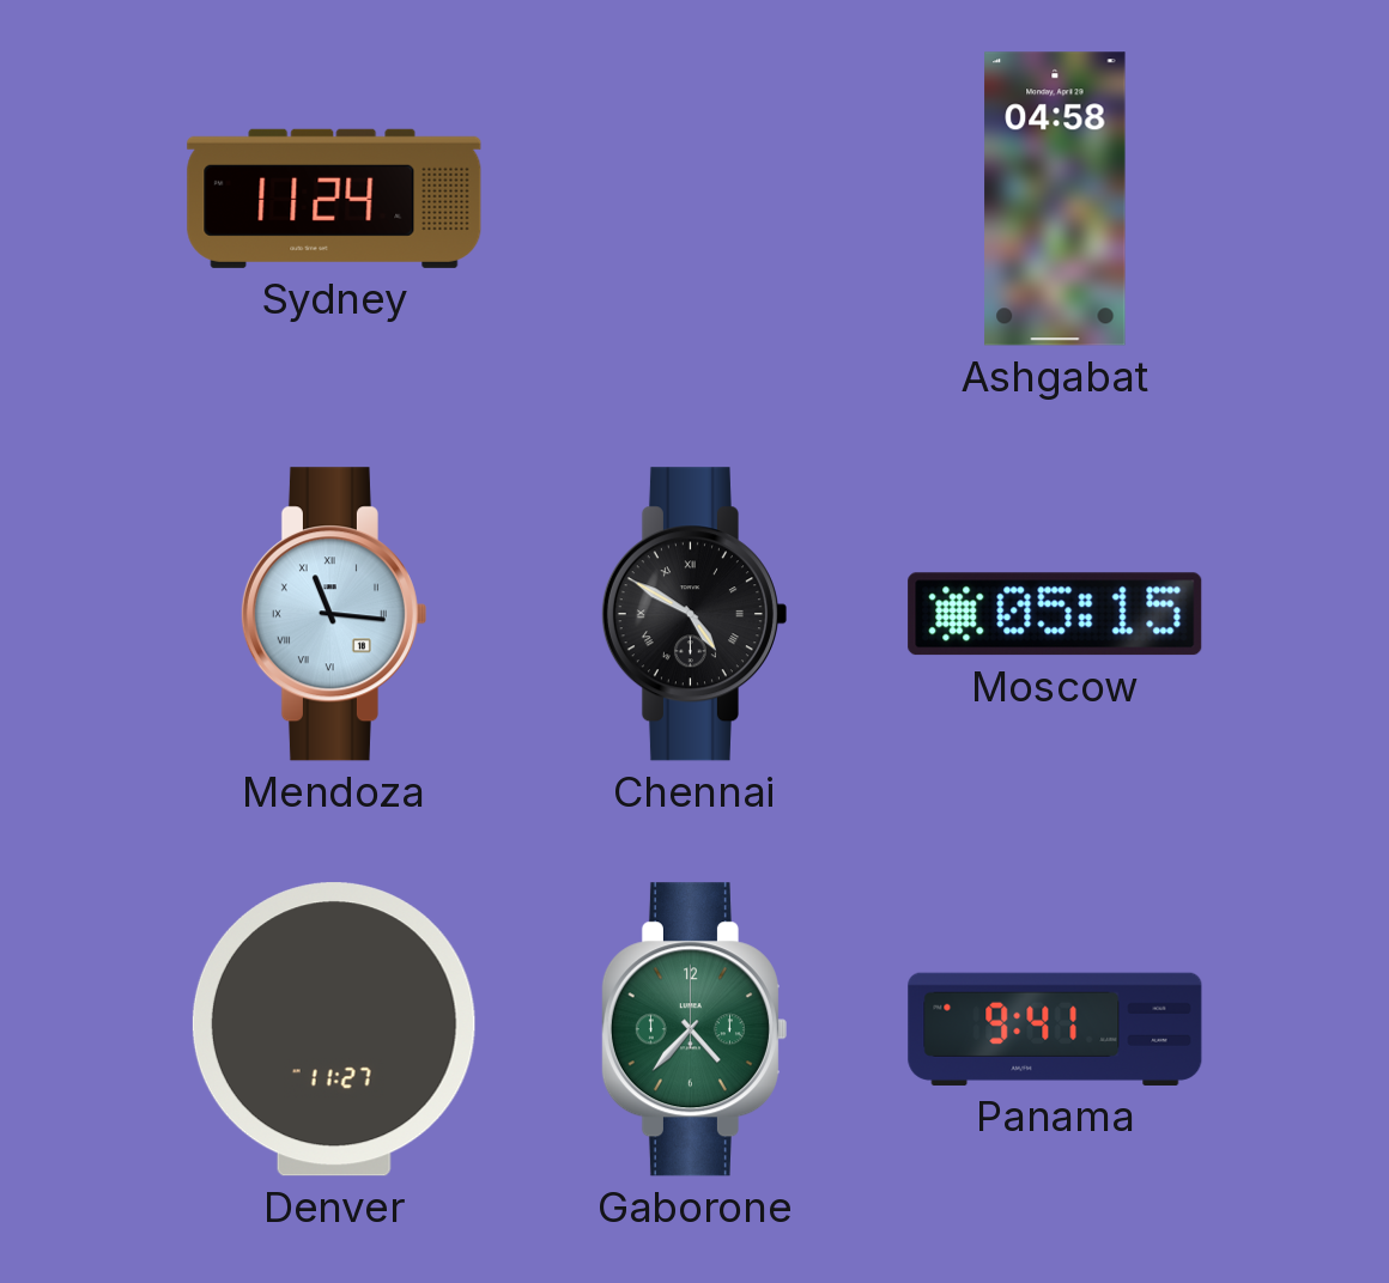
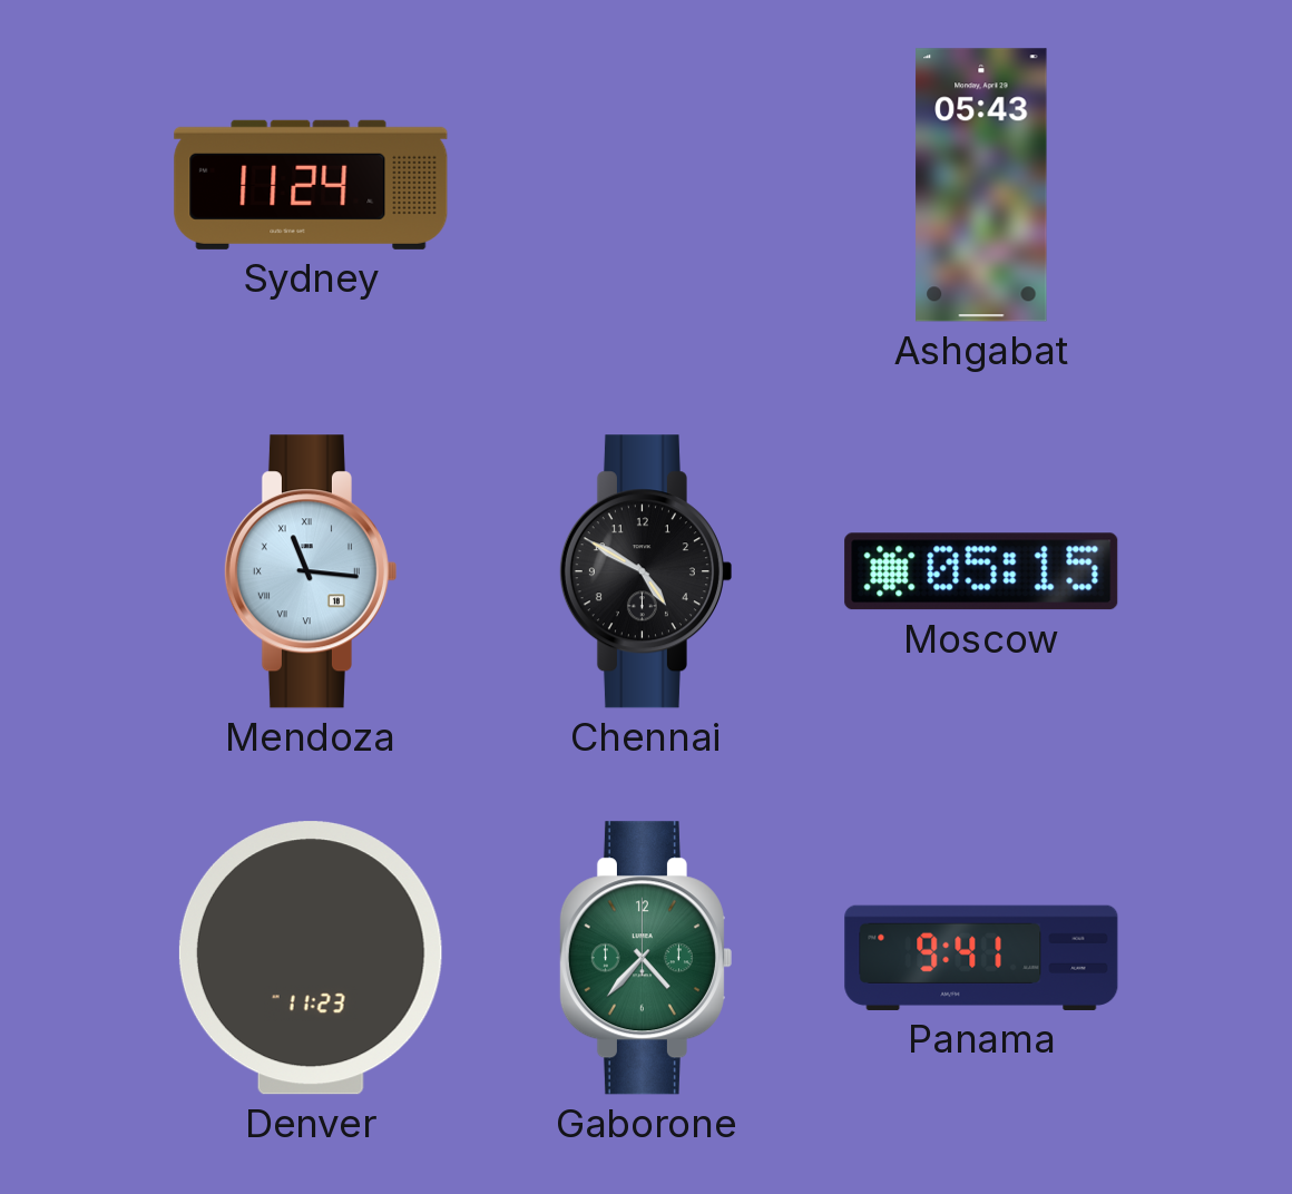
Ashgabat: 04:58 -> 05:43 (981, 185)
Chennai numerals: Roman -> Arabic (645, 571)
Denver: 11:27 -> 11:23 (311, 958)
